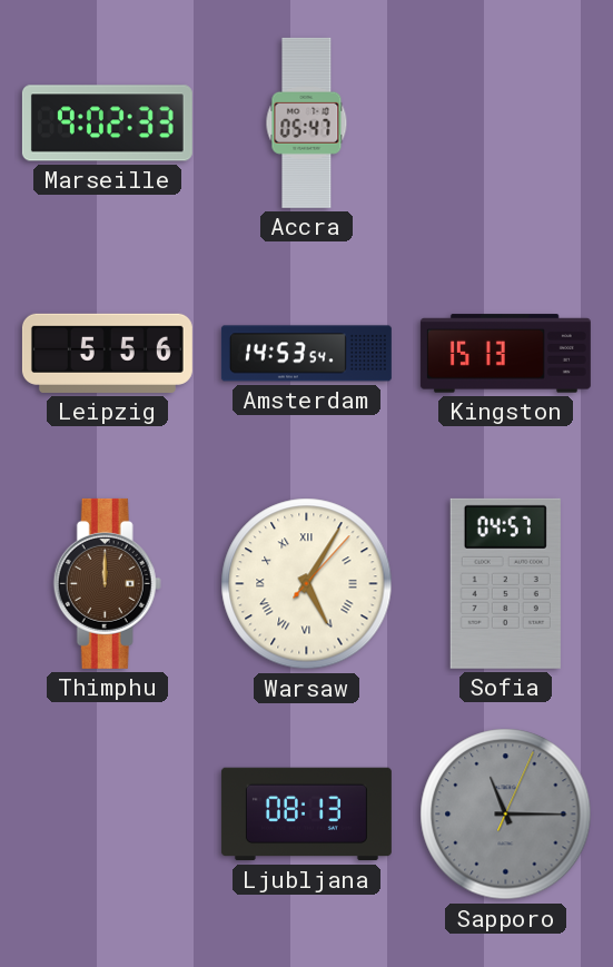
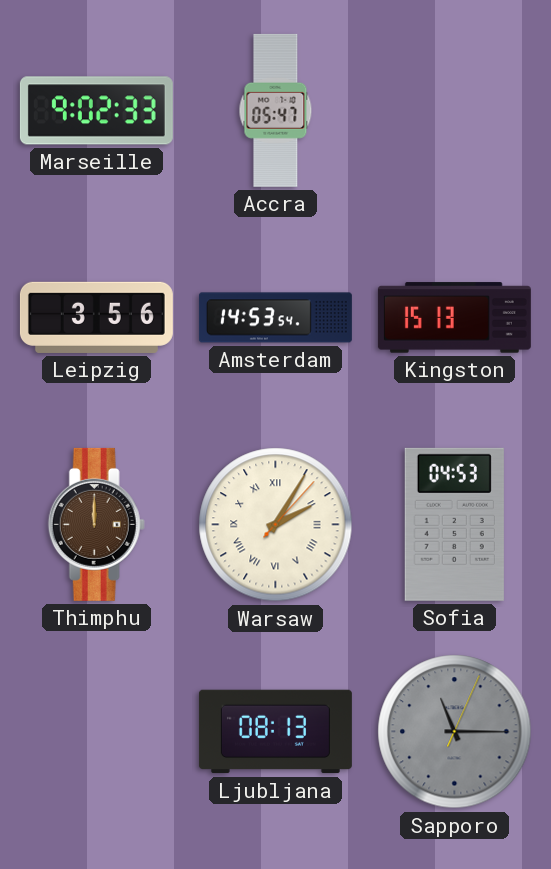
Leipzig: 5:56 -> 3:56 (96, 317)
Warsaw: 5:05 -> 2:05 (276, 525)
Sofia: 04:57 -> 04:53 (454, 524)
